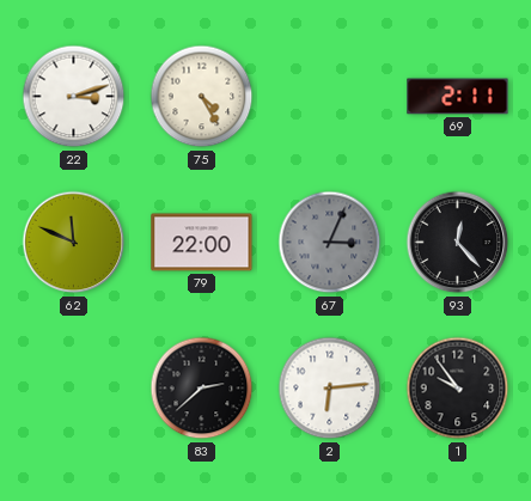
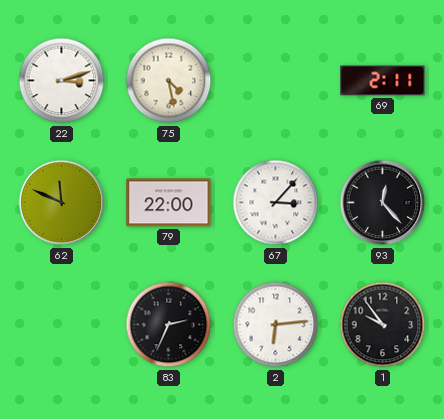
75: 4:25 -> 4:28 (169, 81)
67: 3:04 -> 3:07 (276, 203)
67 dial: grey -> white (276, 203)
83: 2:38 -> 2:34 (169, 325)
